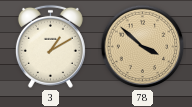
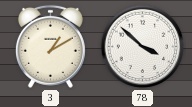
78 dial: champagne -> white (143, 47)
